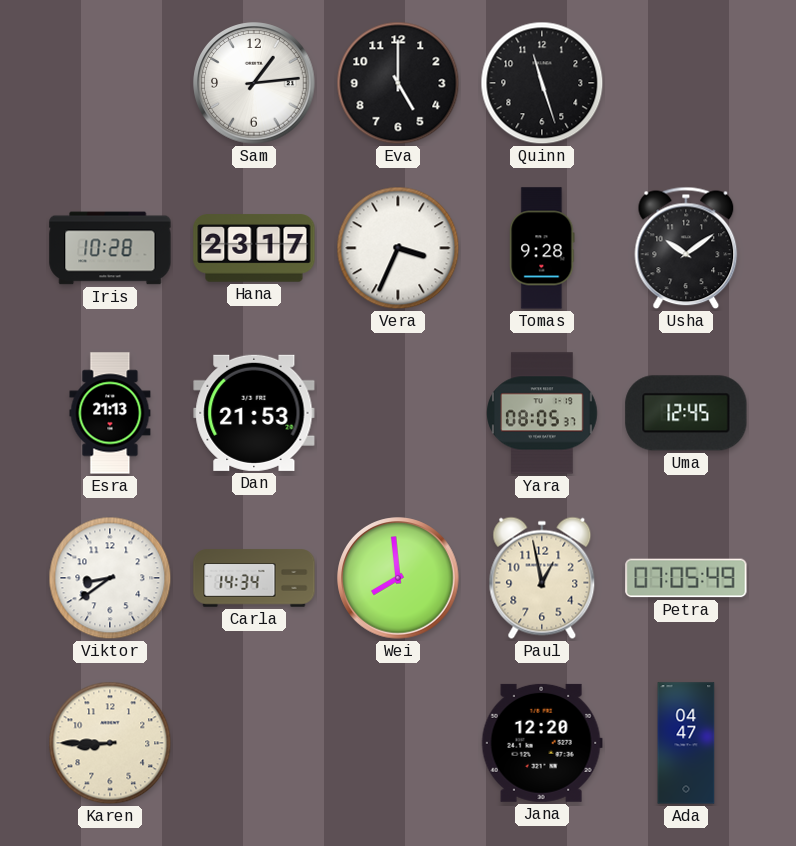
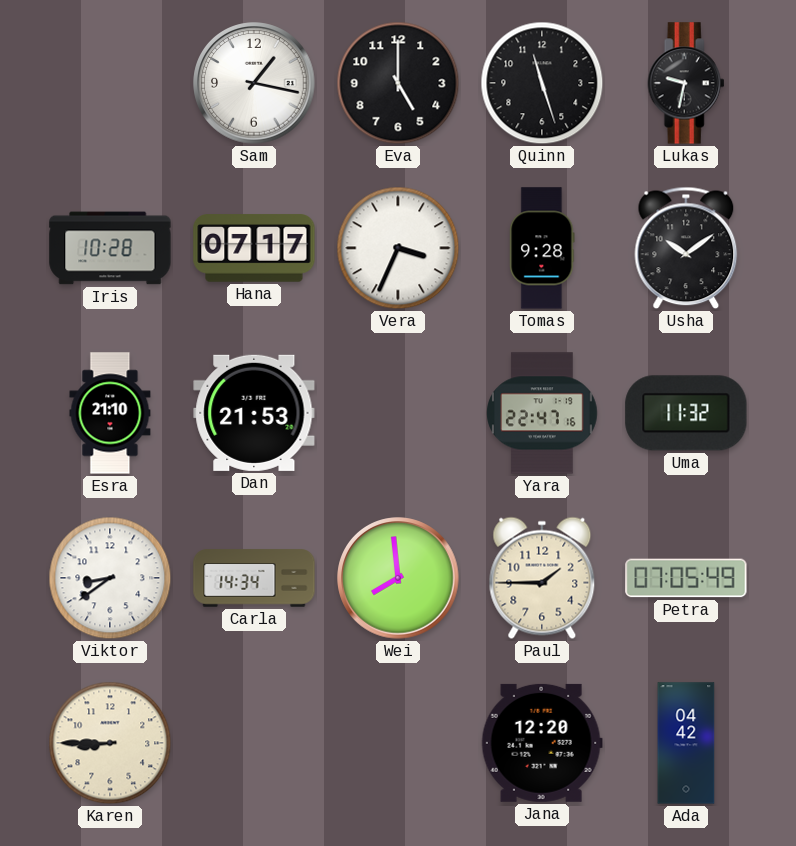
Sam: 1:14 -> 1:17 (254, 83)
Lukas: none -> 9:32 (686, 83)
Hana: 23:17 -> 07:17 (254, 248)
Esra: 21:13 -> 21:10 (110, 413)
Yara: 08:05 -> 22:47 (542, 413)
Uma: 12:45 -> 11:32 (686, 413)
Paul: 12:58 -> 1:45 (542, 578)
Ada: 04:47 -> 04:42 (686, 743)
